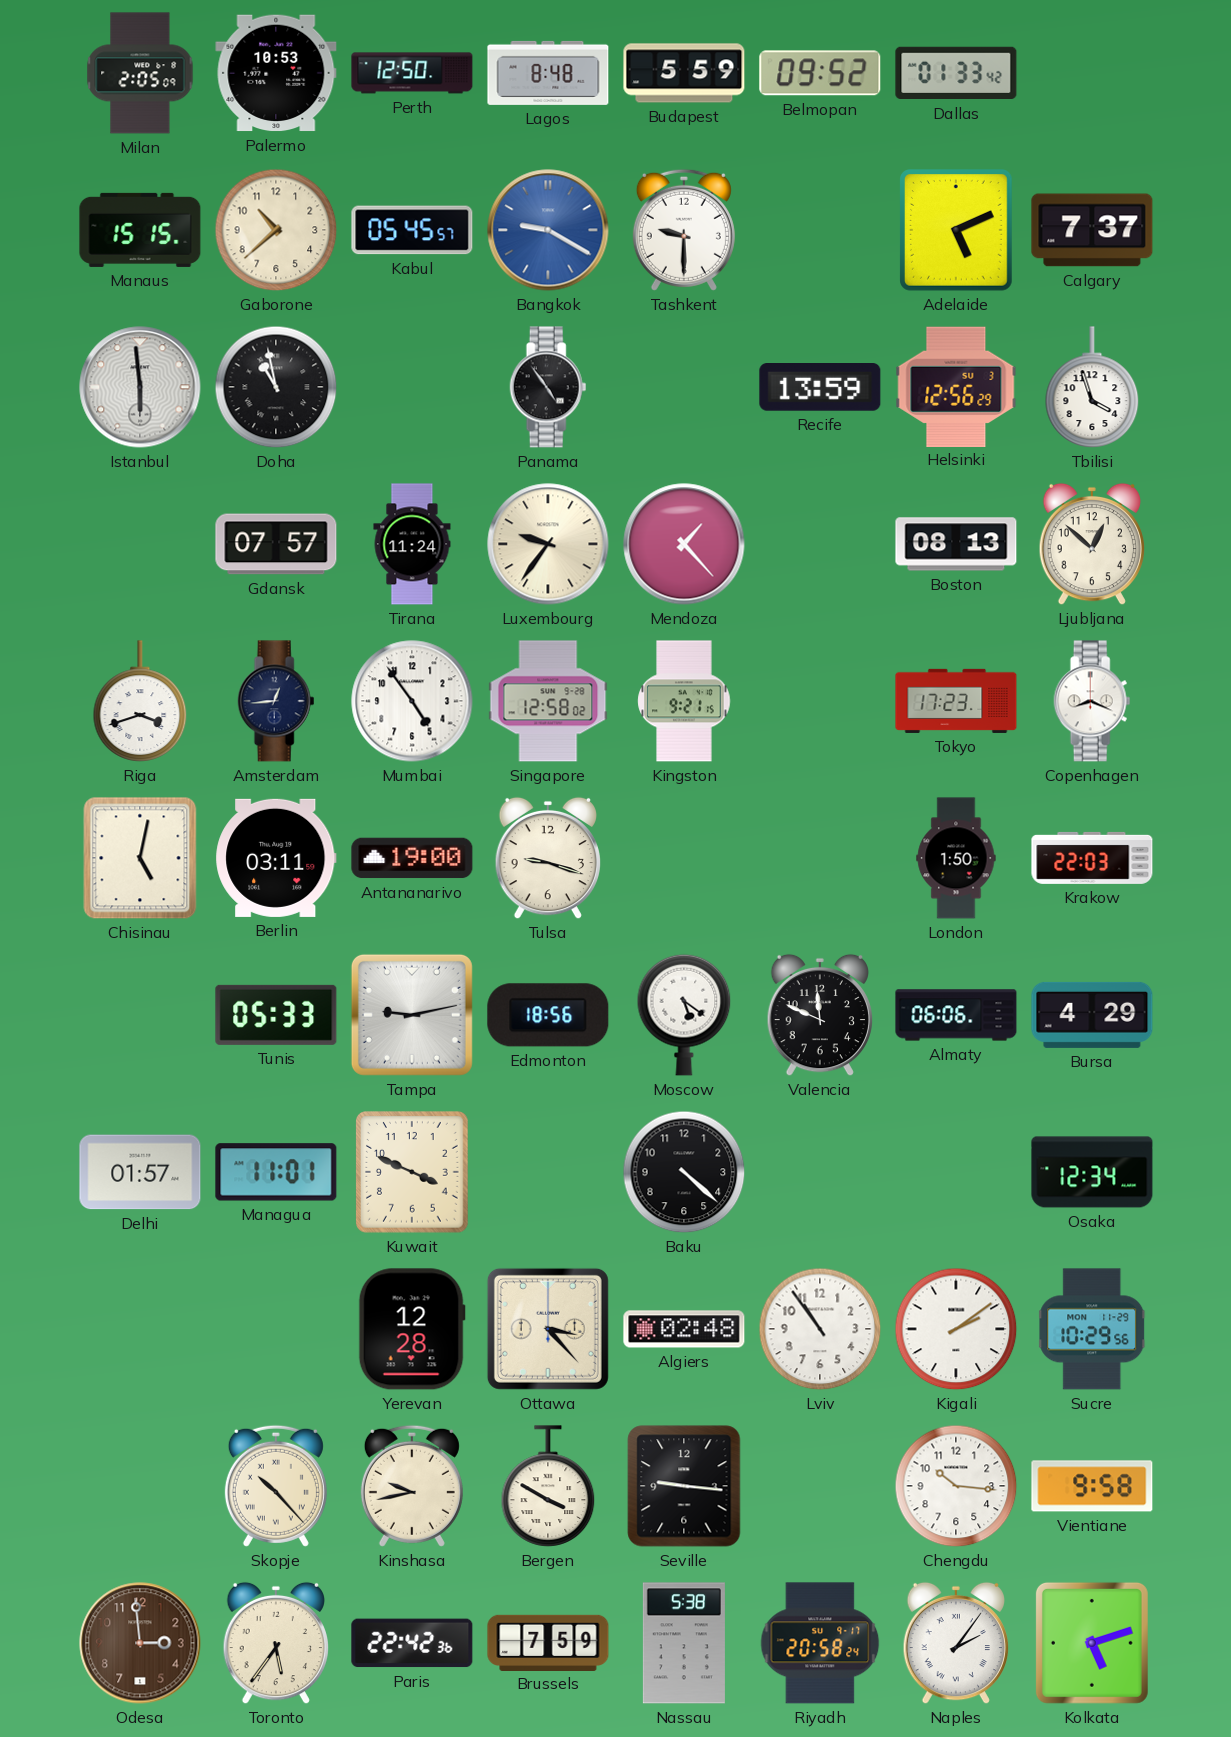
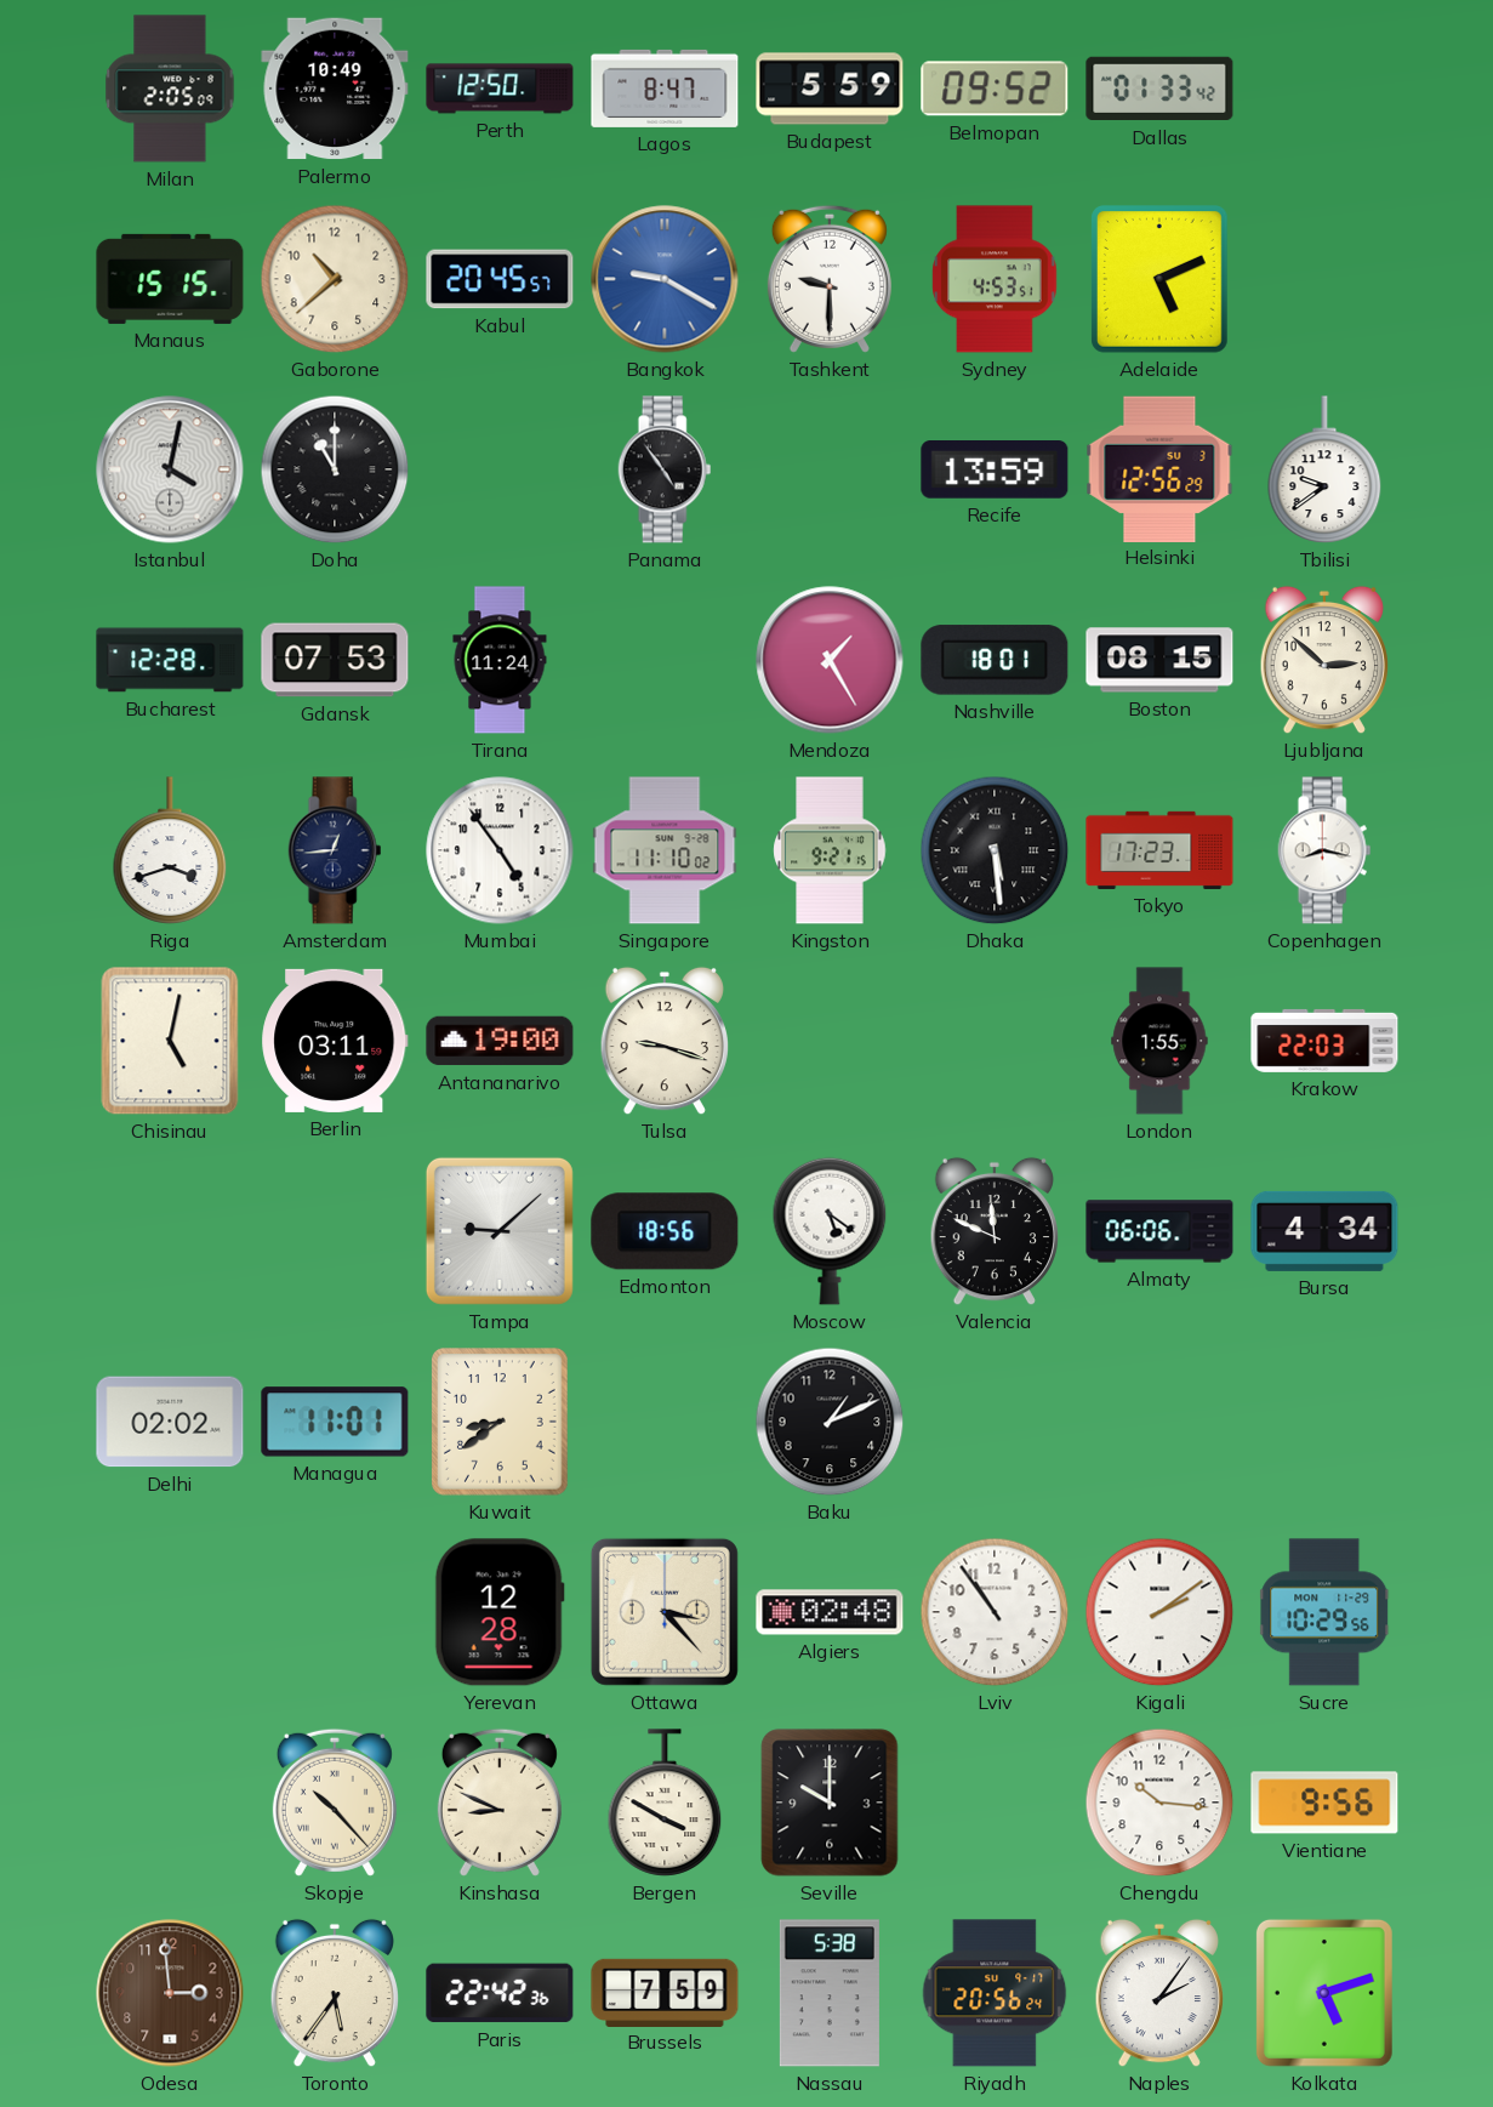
Palermo: 10:53 -> 10:49 (335, 89)
Lagos: 8:48 -> 8:47 (665, 89)
Kabul: 05:45 -> 20:45 (500, 279)
Sydney: none -> 4:53 (995, 279)
Calgary: 7:37 -> none (1092, 230)
Istanbul: 5:59 -> 4:02 (170, 469)
Doha: 10:58 -> 11:00 (335, 469)
Tbilisi: 3:57 -> 9:39 (1324, 469)
Bucharest: none -> 12:28 (170, 660)
Gdansk: 07:57 -> 07:53 (335, 660)
Luxembourg: 9:36 -> none (548, 544)
Mendoza: 1:23 -> 1:25 (830, 660)
Nashville: none -> 18:01 (995, 660)
Boston: 08:13 -> 08:15 (1159, 660)
Ljubljana: 12:52 -> 2:52 (1323, 660)
Singapore: 12:58 -> 11:10 (665, 850)
Dhaka: none -> 5:29 (995, 850)
Copenhagen: 8:19 -> 8:17 (1324, 850)
London: 1:50 -> 1:55 (1159, 1041)
Tunis: 05:33 -> none (276, 1015)
Tampa: 9:13 -> 9:08 (500, 1231)
Bursa: 4:29 -> 4:34 (1324, 1231)
Delhi: 01:57 -> 02:02 (170, 1422)
Kuwait: 3:49 -> 8:39 (501, 1423)
Baku: 4:22 -> 1:11 (830, 1422)
Osaka: 12:34 -> none (1092, 1172)
Kinshasa: 9:43 -> 8:49 (500, 1803)
Seville: 9:16 -> 10:00 (830, 1803)
Vientiane: 9:58 -> 9:56 (1324, 1803)
Riyadh: 20:58 -> 20:56 (995, 1993)
